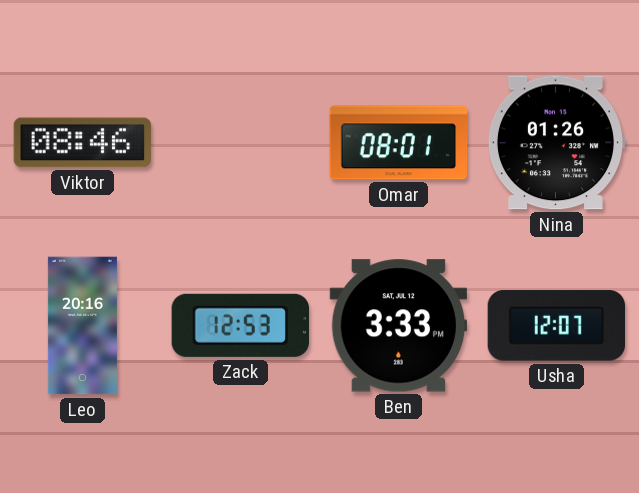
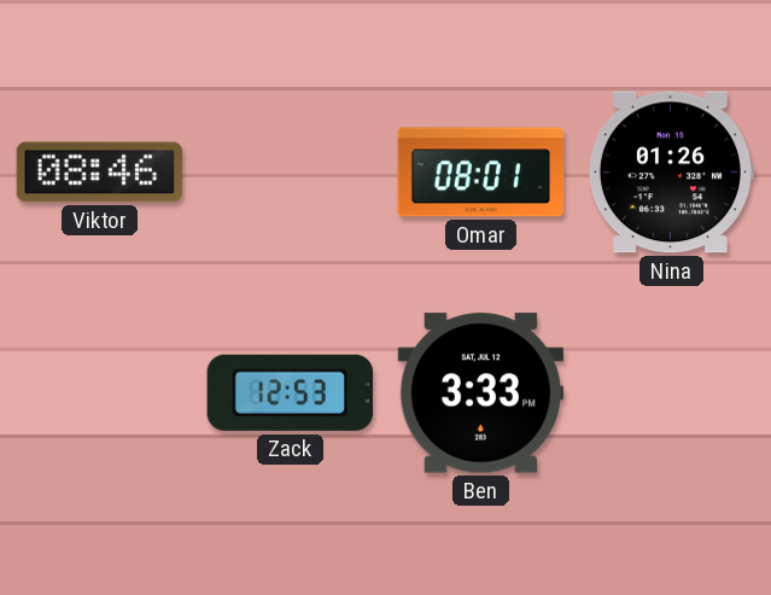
Leo: 20:16 -> none (82, 326)
Usha: 12:07 -> none (557, 326)
